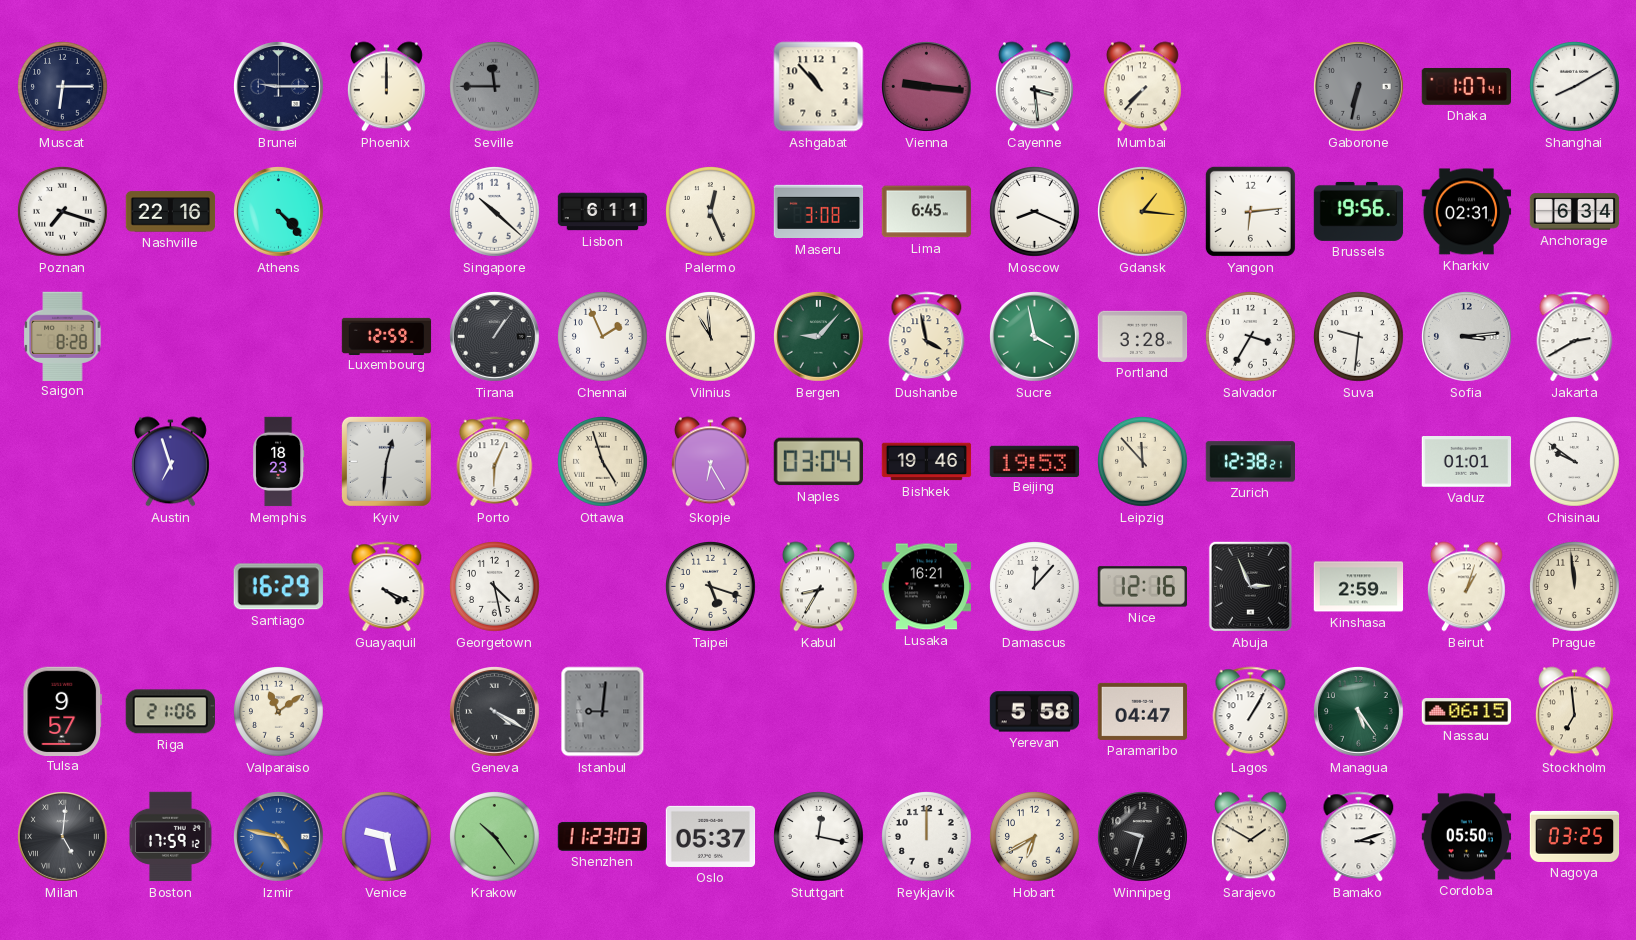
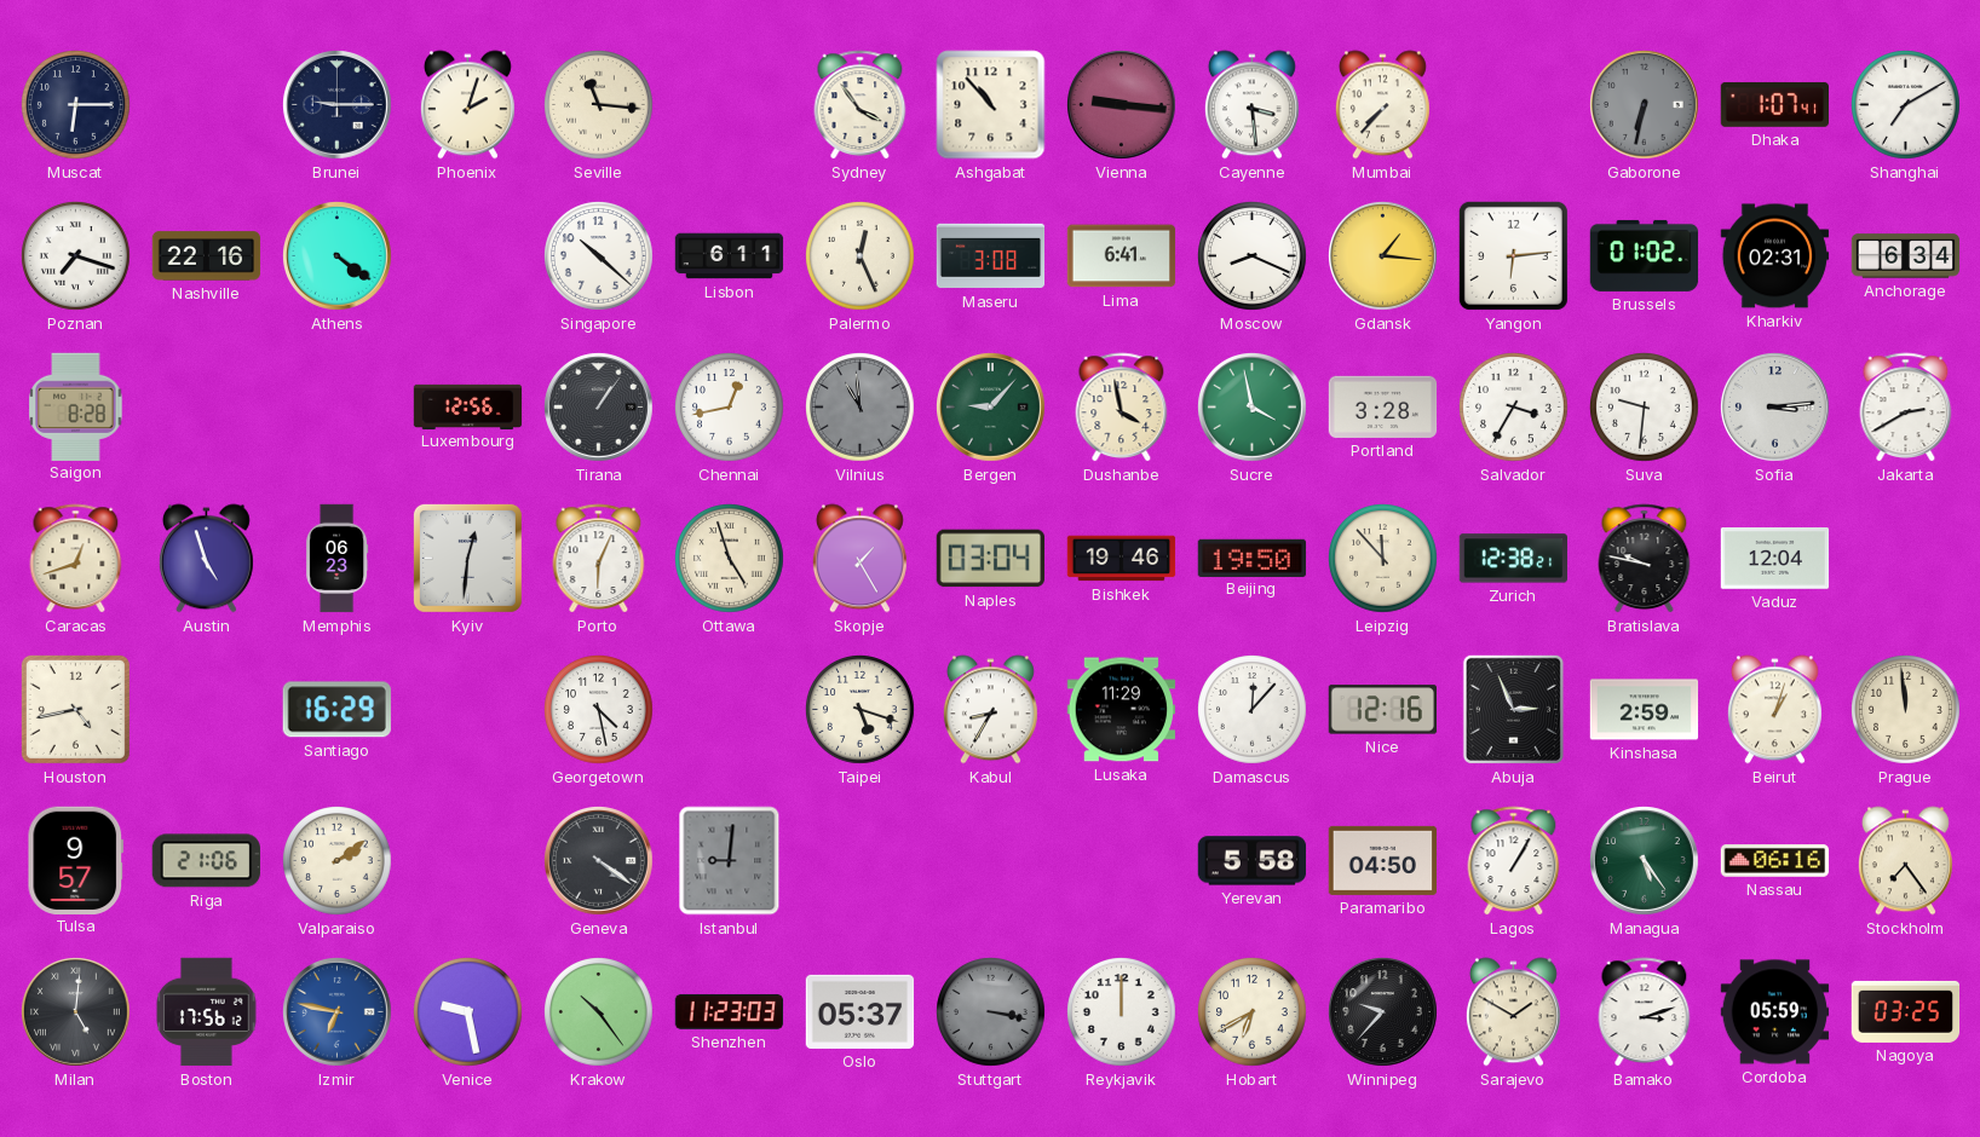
Phoenix: 12:00 -> 2:03 (467, 105)
Seville: 11:45 -> 11:16 (599, 105)
Seville dial: grey -> cream (599, 105)
Sydney: none -> 3:54 (861, 105)
Shanghai: 8:10 -> 7:10 (1906, 105)
Athens: 4:23 -> 4:21 (338, 256)
Lima: 6:45 -> 6:41 (1122, 256)
Brussels: 19:56 -> 01:02 (1645, 255)
Luxembourg: 12:59 -> 12:56 (468, 406)
Chennai: 1:56 -> 12:43 (730, 408)
Vilnius dial: cream -> grey (861, 408)
Caracas: none -> 12:42 (76, 559)
Austin: 6:57 -> 4:57 (206, 559)
Memphis: 18:23 -> 06:23 (338, 559)
Skopje: 6:25 -> 1:25 (859, 559)
Beijing: 19:53 -> 19:50 (1253, 558)
Bratislava: none -> 9:47 (1645, 559)
Vaduz: 01:01 -> 12:04 (1775, 559)
Chisinau: 9:51 -> none (1575, 462)
Houston: none -> 4:43 (75, 709)
Guayaquil: 4:19 -> none (387, 587)
Lusaka: 16:21 -> 11:29 (1122, 710)
Valparaiso: 11:09 -> 2:09 (338, 861)
Geneva: 4:20 -> 4:21 (599, 861)
Paramaribo: 04:47 -> 04:50 (1382, 860)
Nassau: 06:15 -> 06:16 (1775, 861)
Stockholm: 6:59 -> 7:24 (1905, 861)
Boston: 17:59 -> 17:56 (207, 1012)
Izmir: 4:47 -> 6:47 (338, 1012)
Stuttgart: 12:17 -> 3:17 (991, 1012)
Stuttgart dial: white -> grey (991, 1012)
Winnipeg: 9:33 -> 9:37 (1383, 1012)
Cordoba: 05:50 -> 05:59 (1775, 1012)
